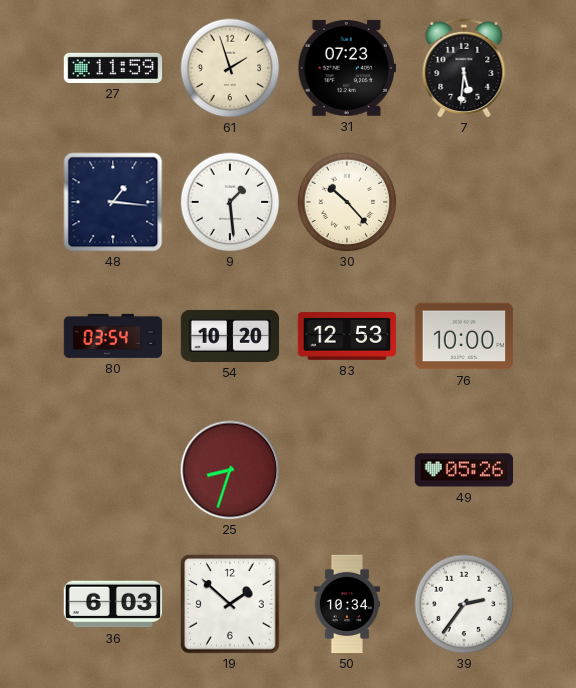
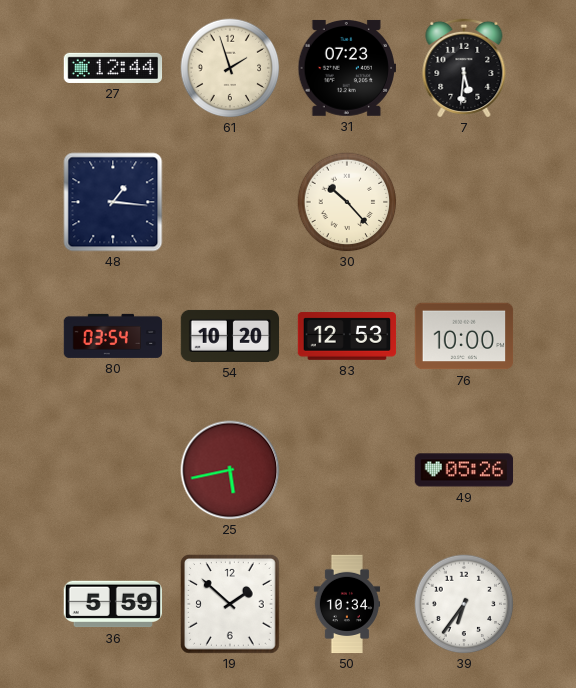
27: 11:59 -> 12:44 (113, 68)
9: 1:29 -> none (230, 202)
25: 8:33 -> 5:43 (230, 470)
36: 6:03 -> 5:59 (112, 604)
39: 2:36 -> 6:36 (464, 604)
